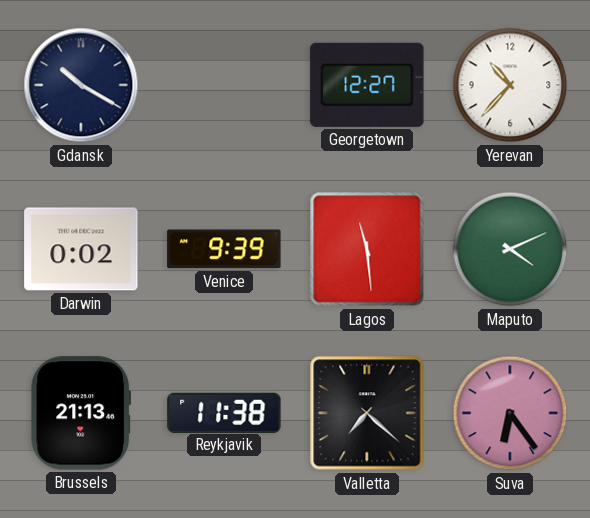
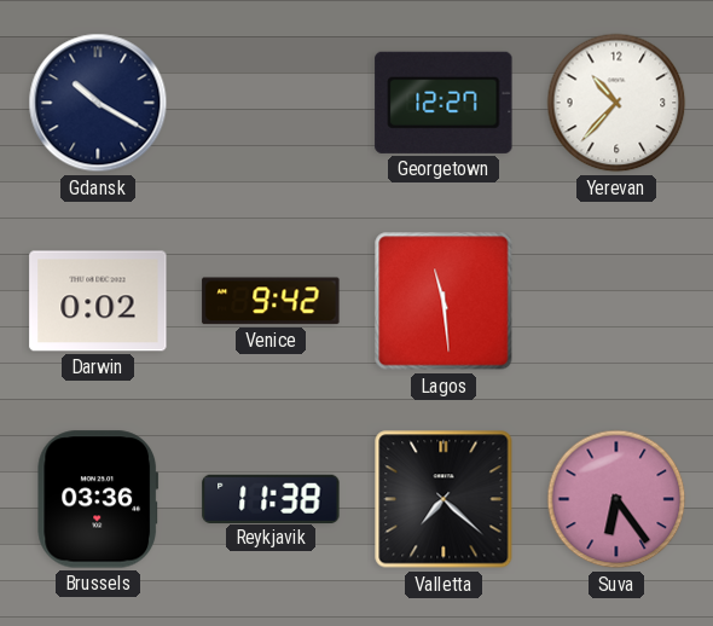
Venice: 9:39 -> 9:42 (271, 301)
Maputo: 4:11 -> none (510, 249)
Brussels: 21:13 -> 03:36 (98, 499)
